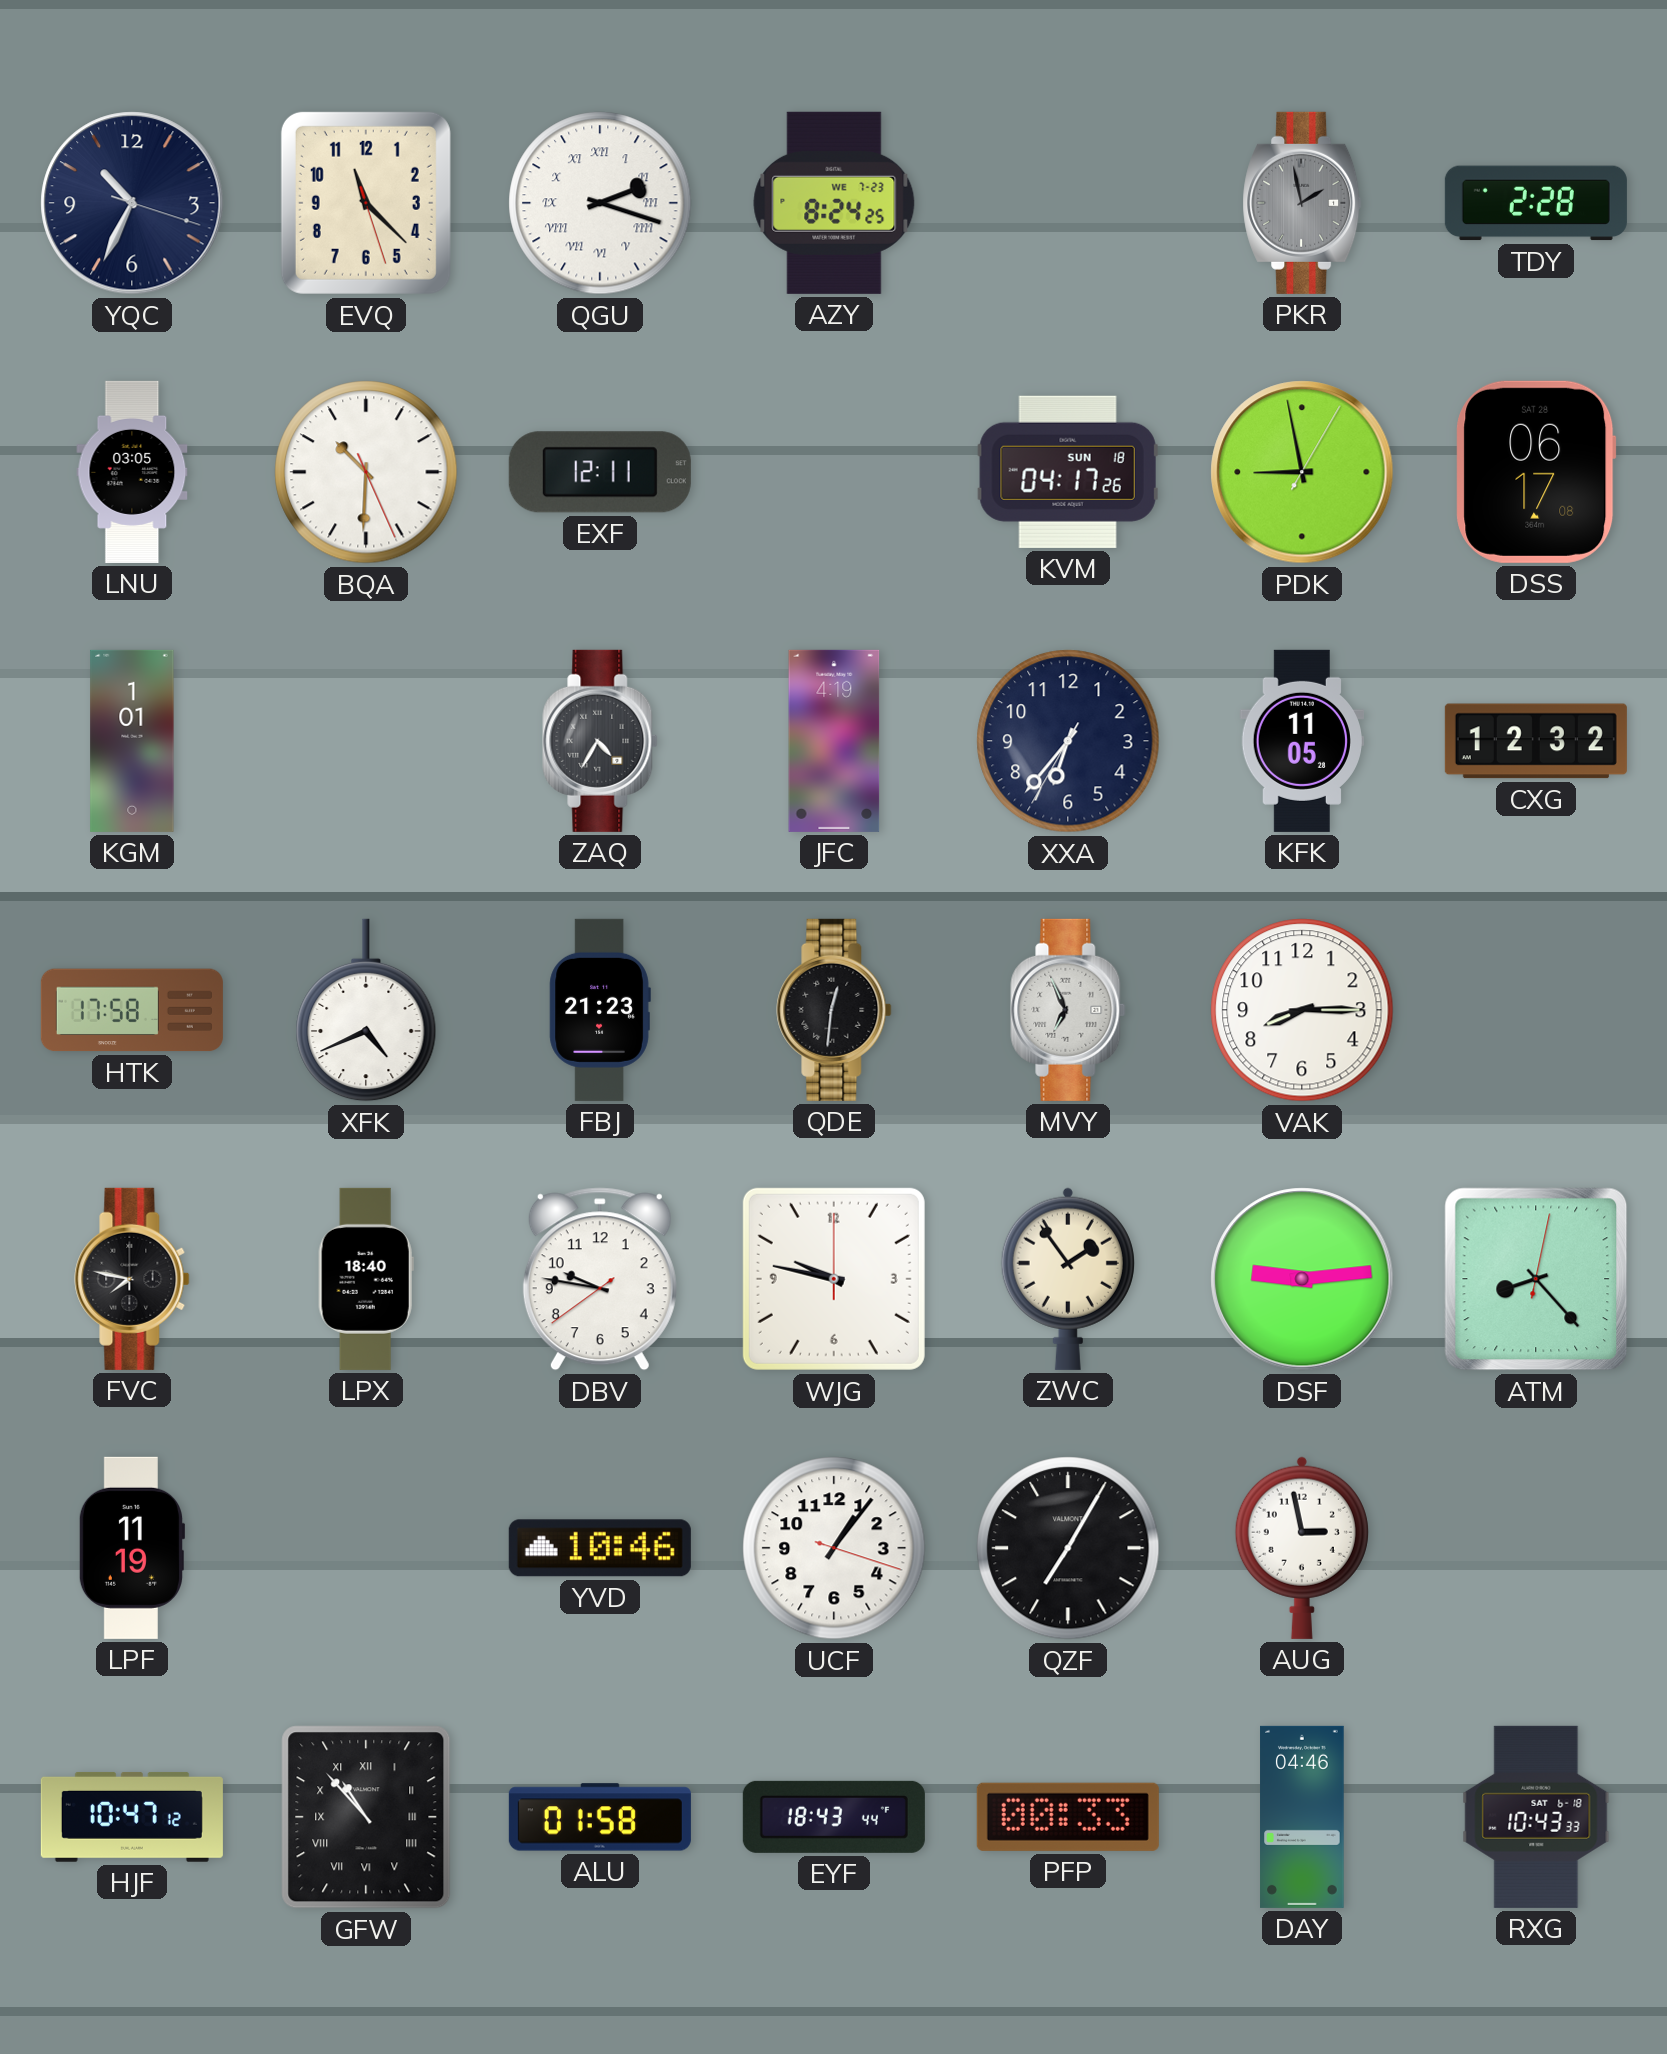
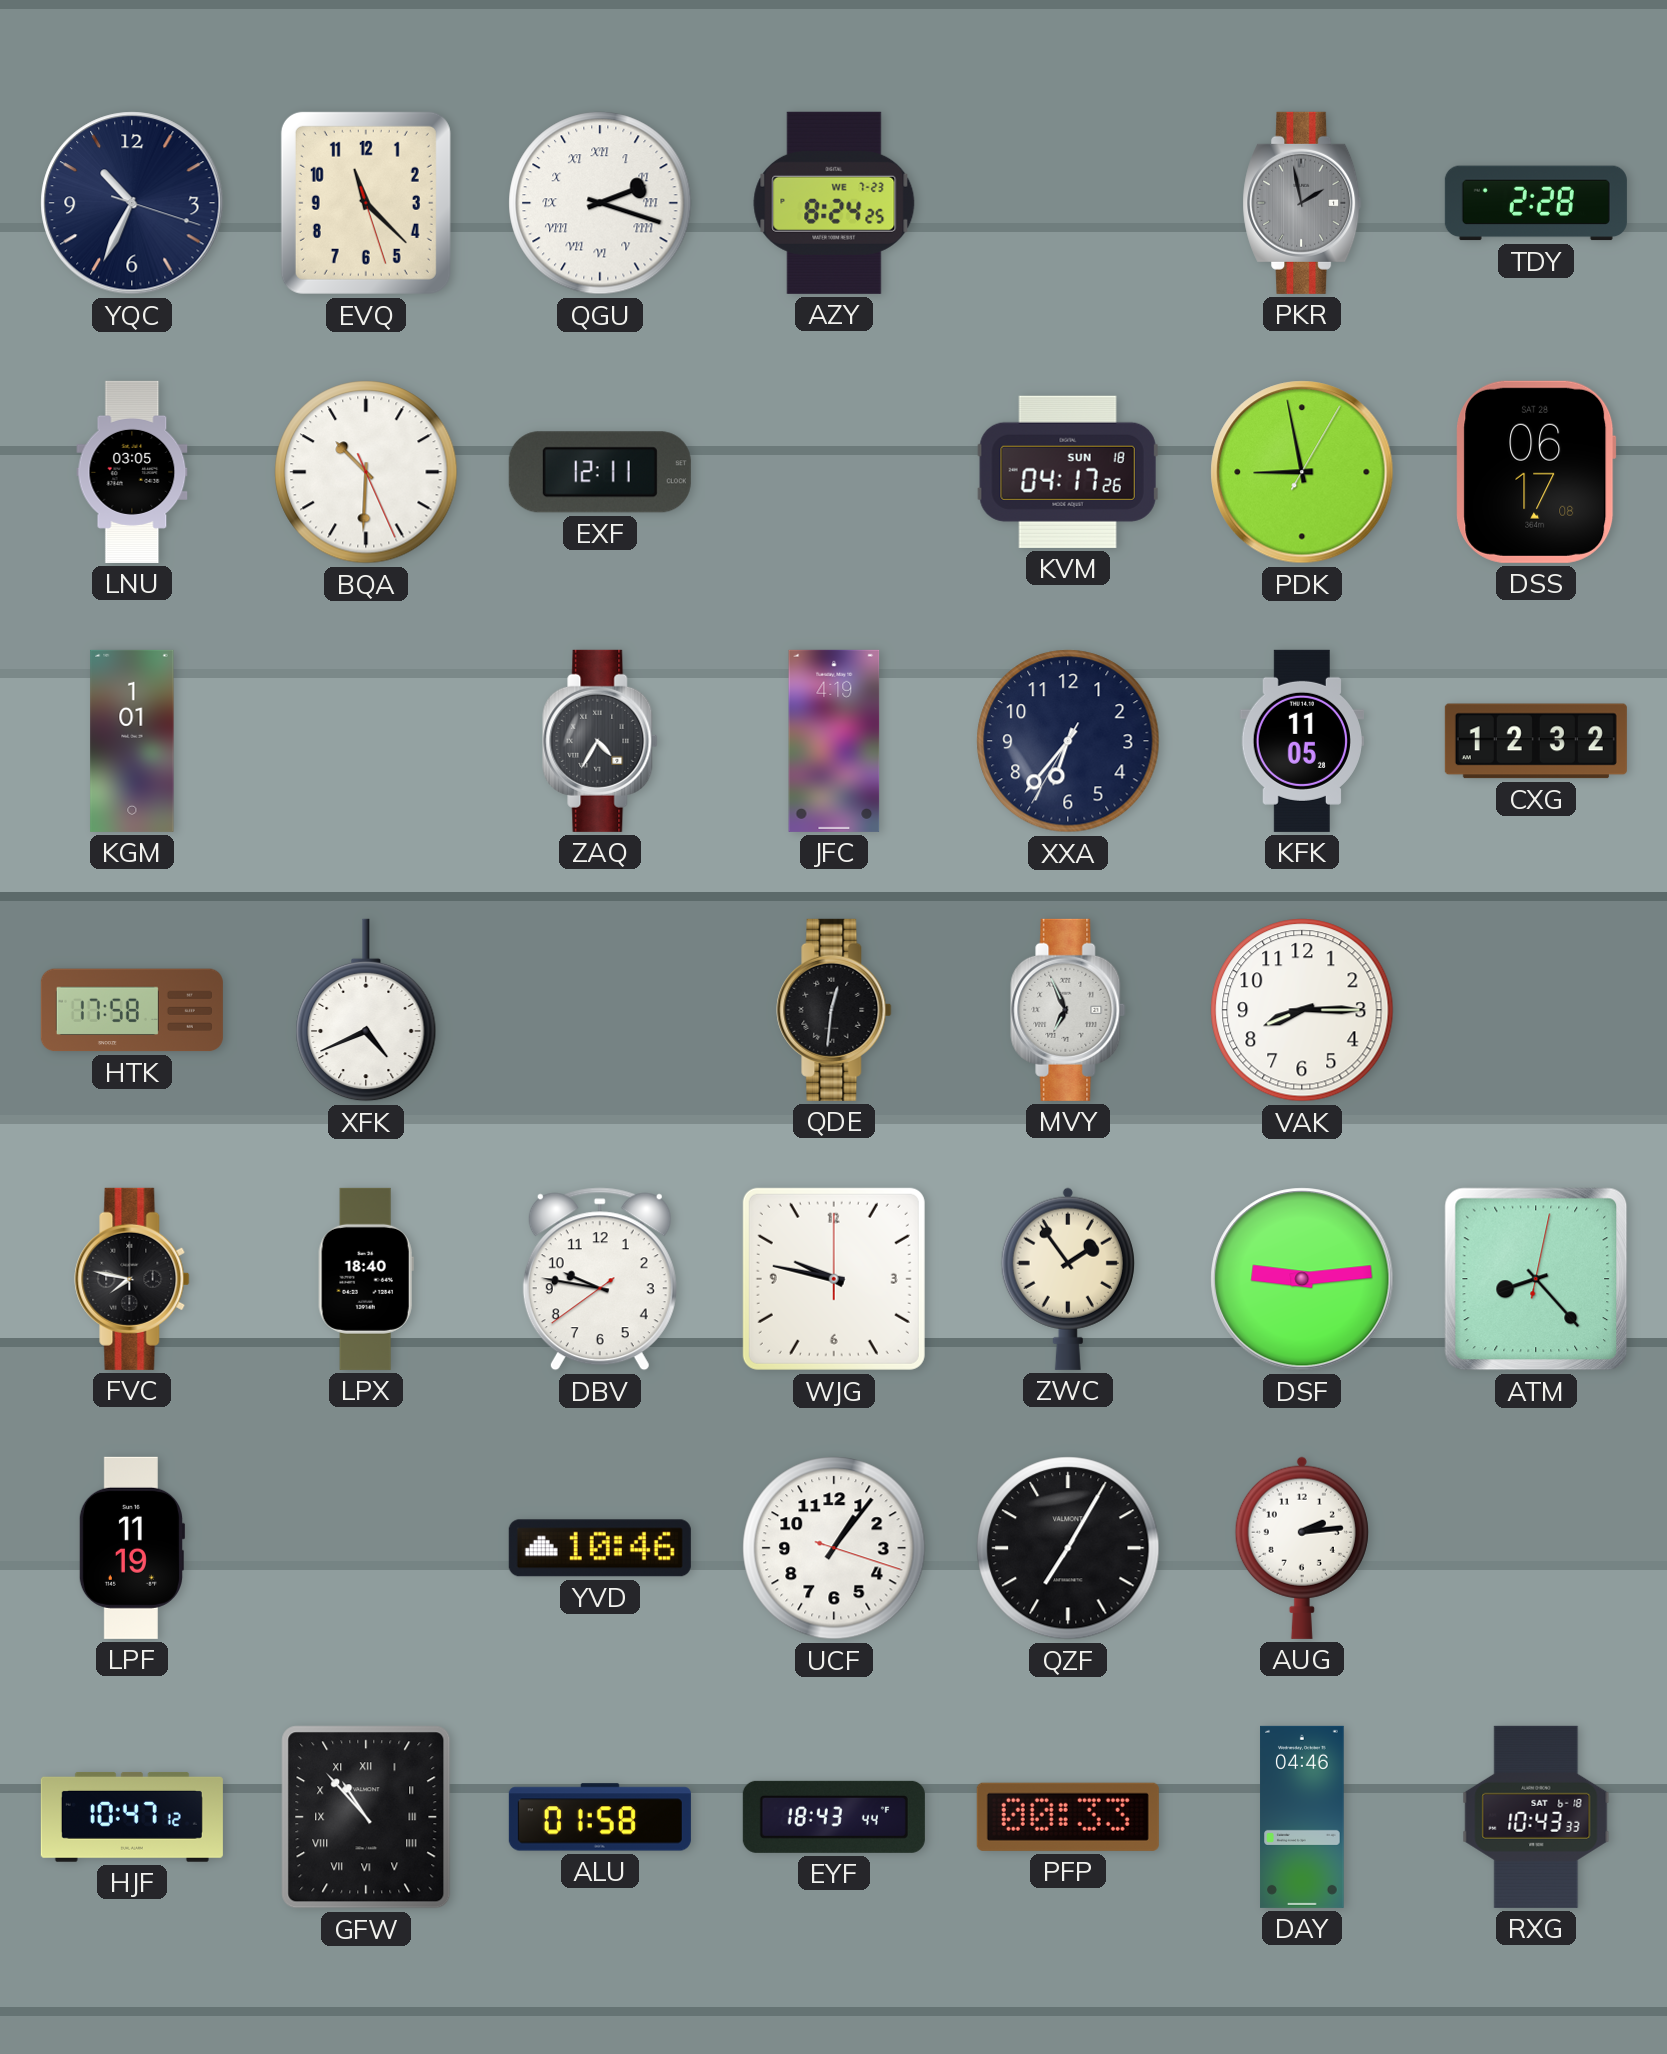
FBJ: 21:23 -> none (600, 1010)
AUG: 2:58 -> 2:14 (1302, 1548)
